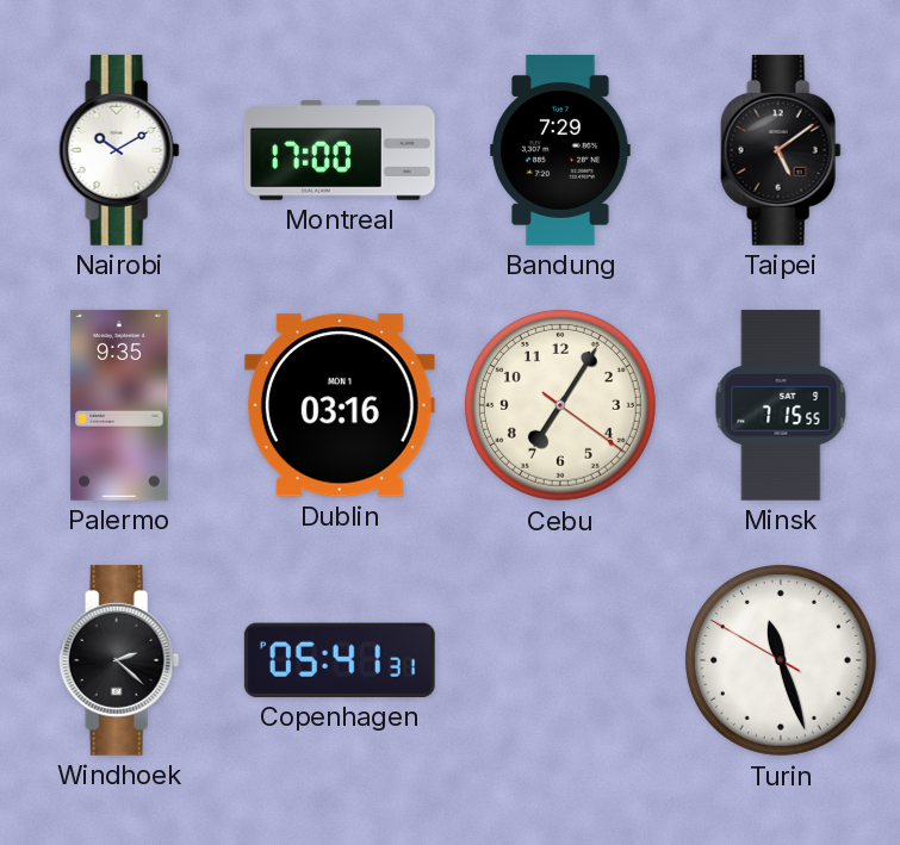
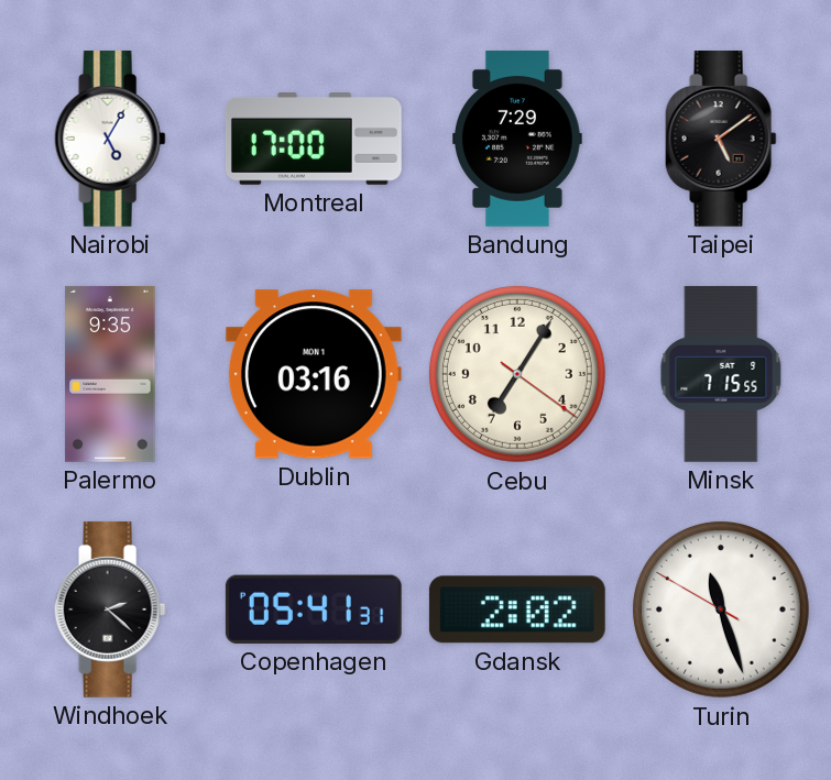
Nairobi: 10:10 -> 5:05 (110, 139)
Gdansk: none -> 2:02 (517, 609)
